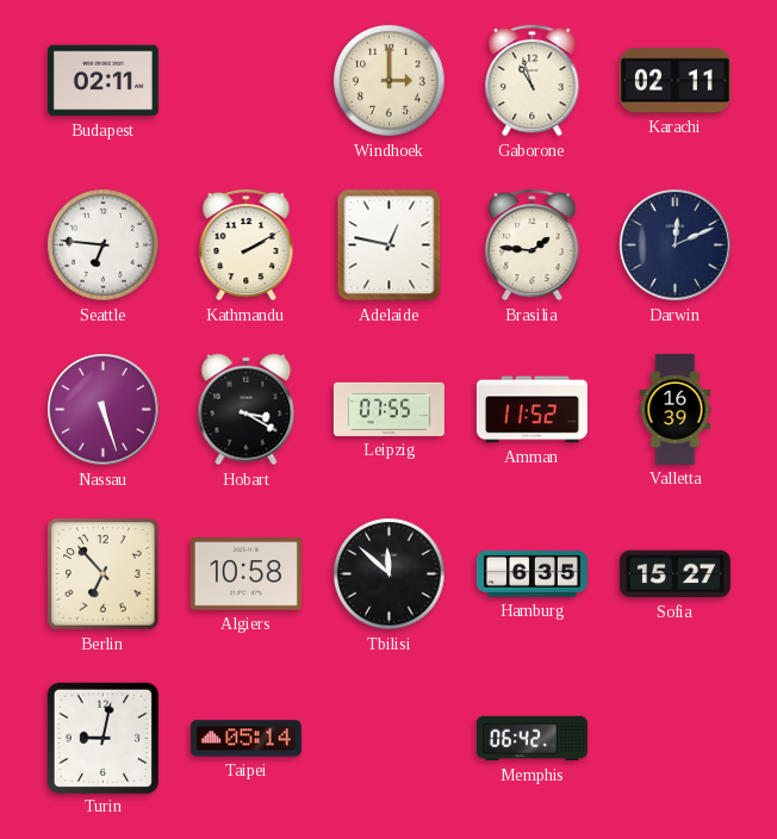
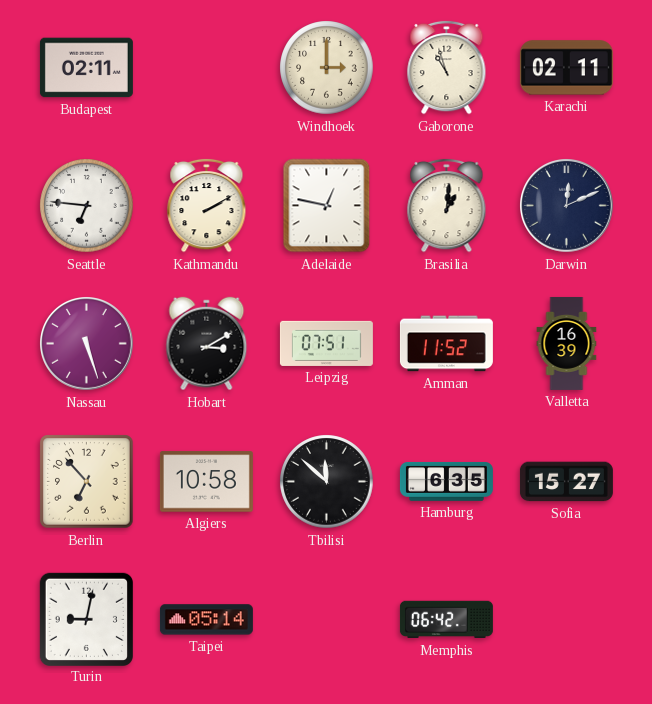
Brasilia: 1:46 -> 1:01 (447, 205)
Hobart: 3:20 -> 3:10 (207, 344)
Leipzig: 07:55 -> 07:51 (326, 343)
